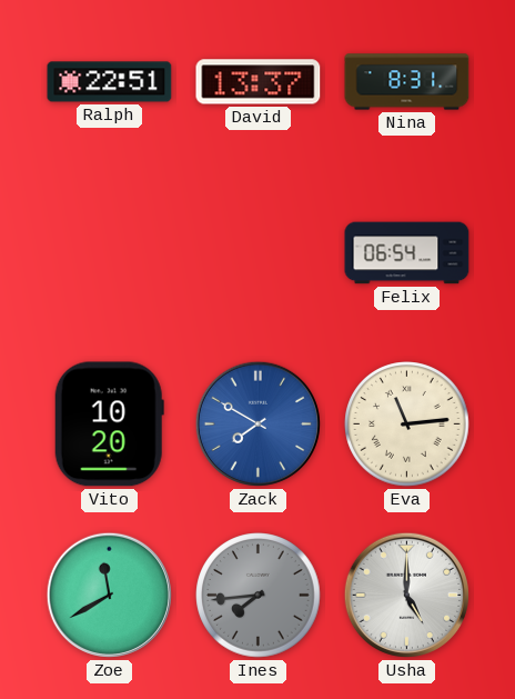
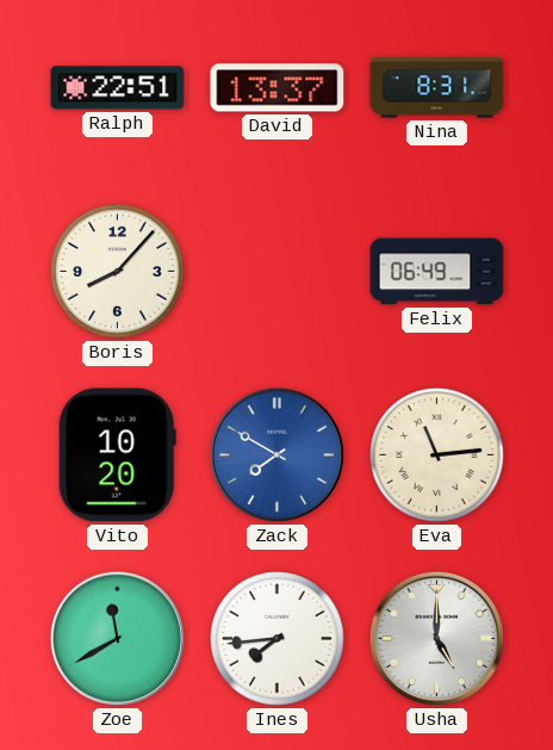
Boris: none -> 8:07 (118, 272)
Felix: 06:54 -> 06:49 (437, 272)
Ines dial: grey -> white (278, 639)
